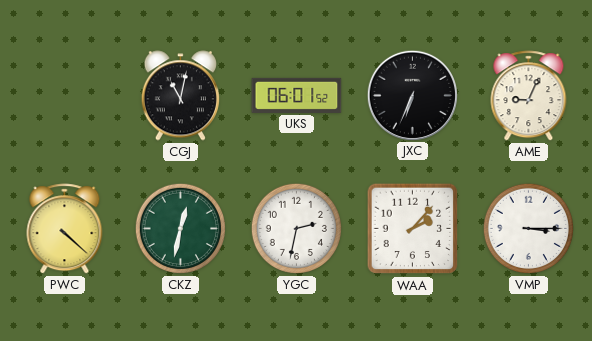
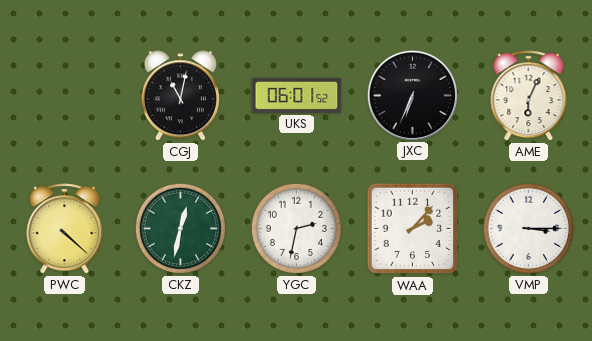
AME: 9:04 -> 6:04 (529, 96)
